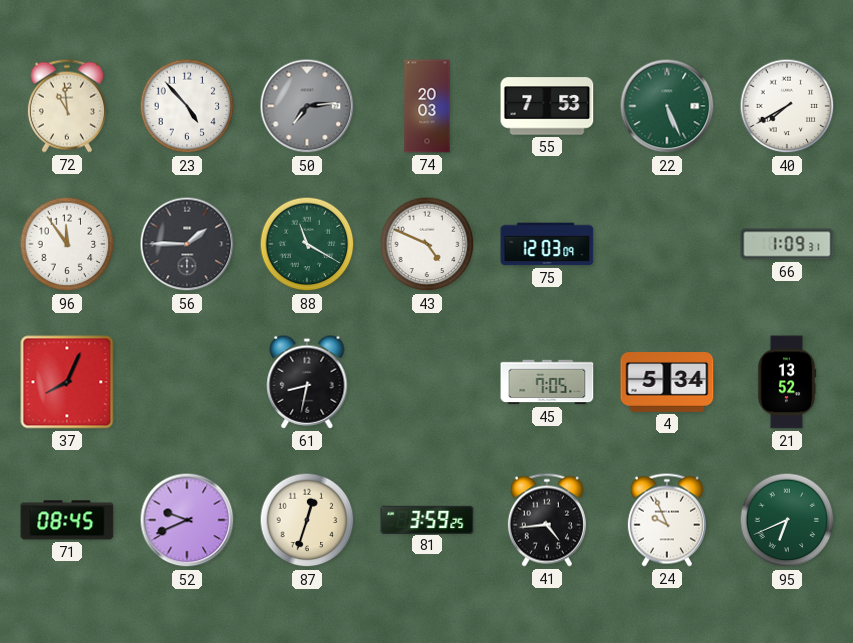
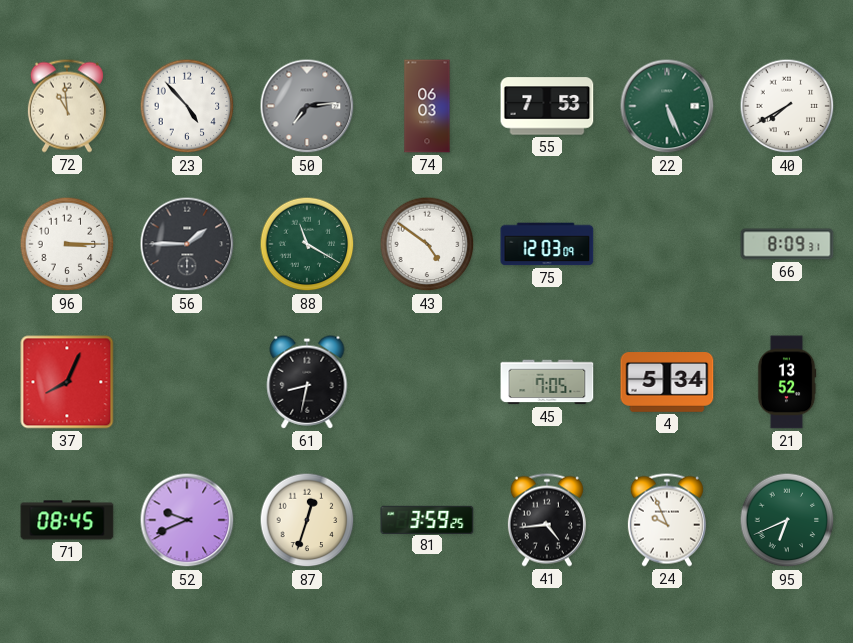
74: 20:03 -> 06:03 (427, 106)
96: 11:54 -> 3:15 (67, 244)
43: 4:49 -> 4:51 (427, 244)
66: 1:09 -> 8:09 (787, 244)
